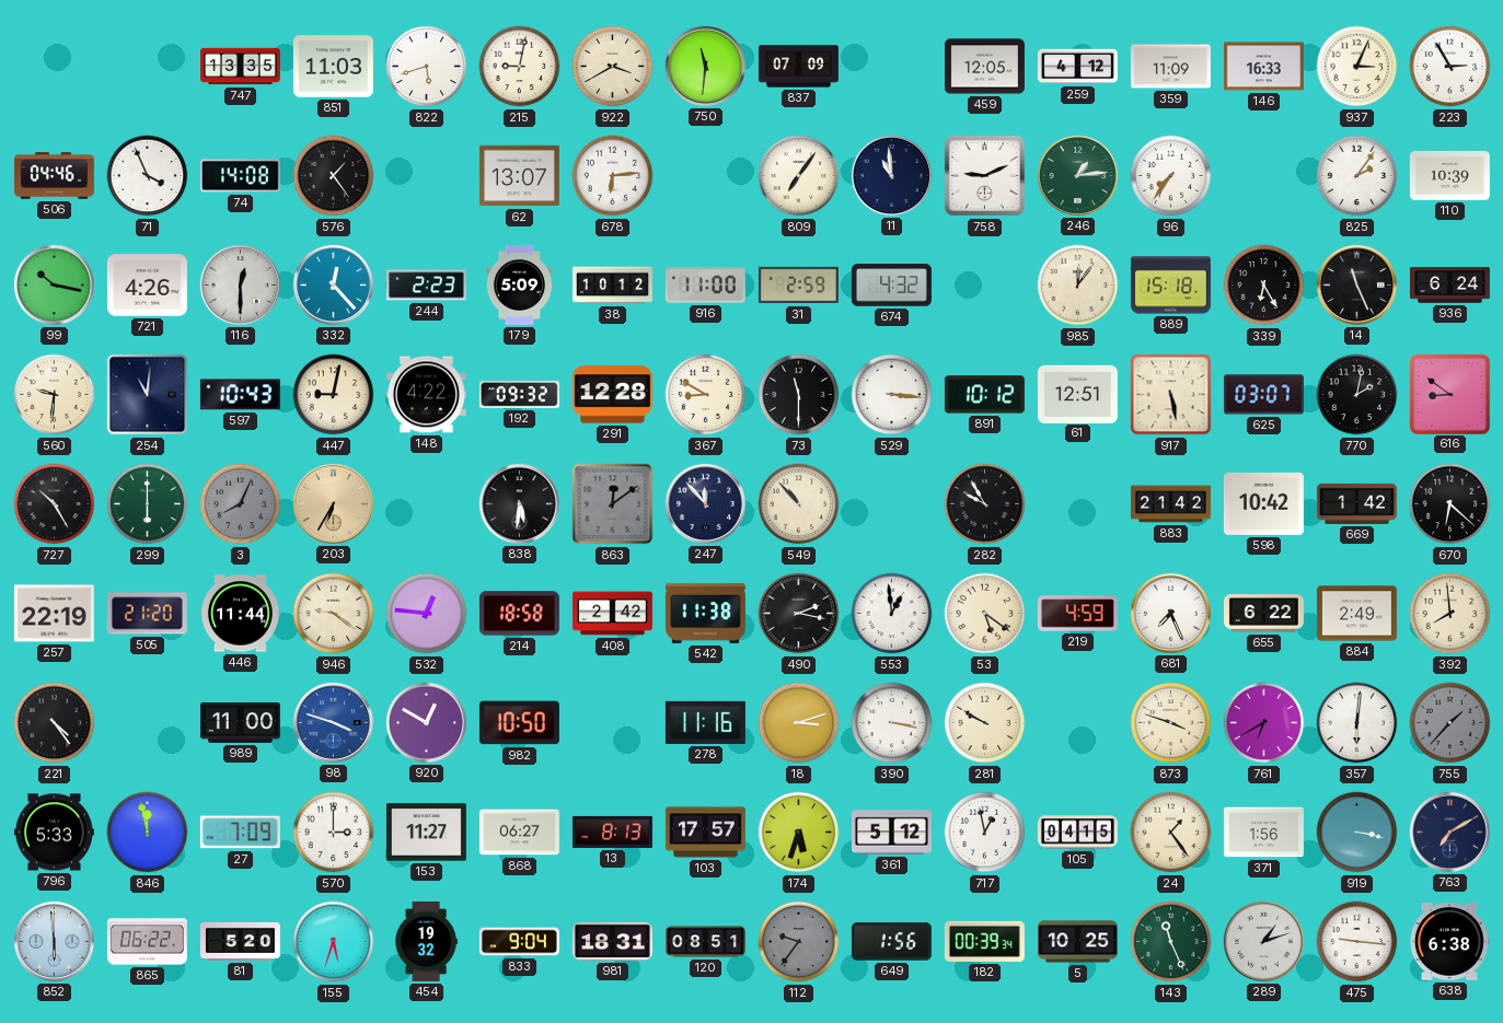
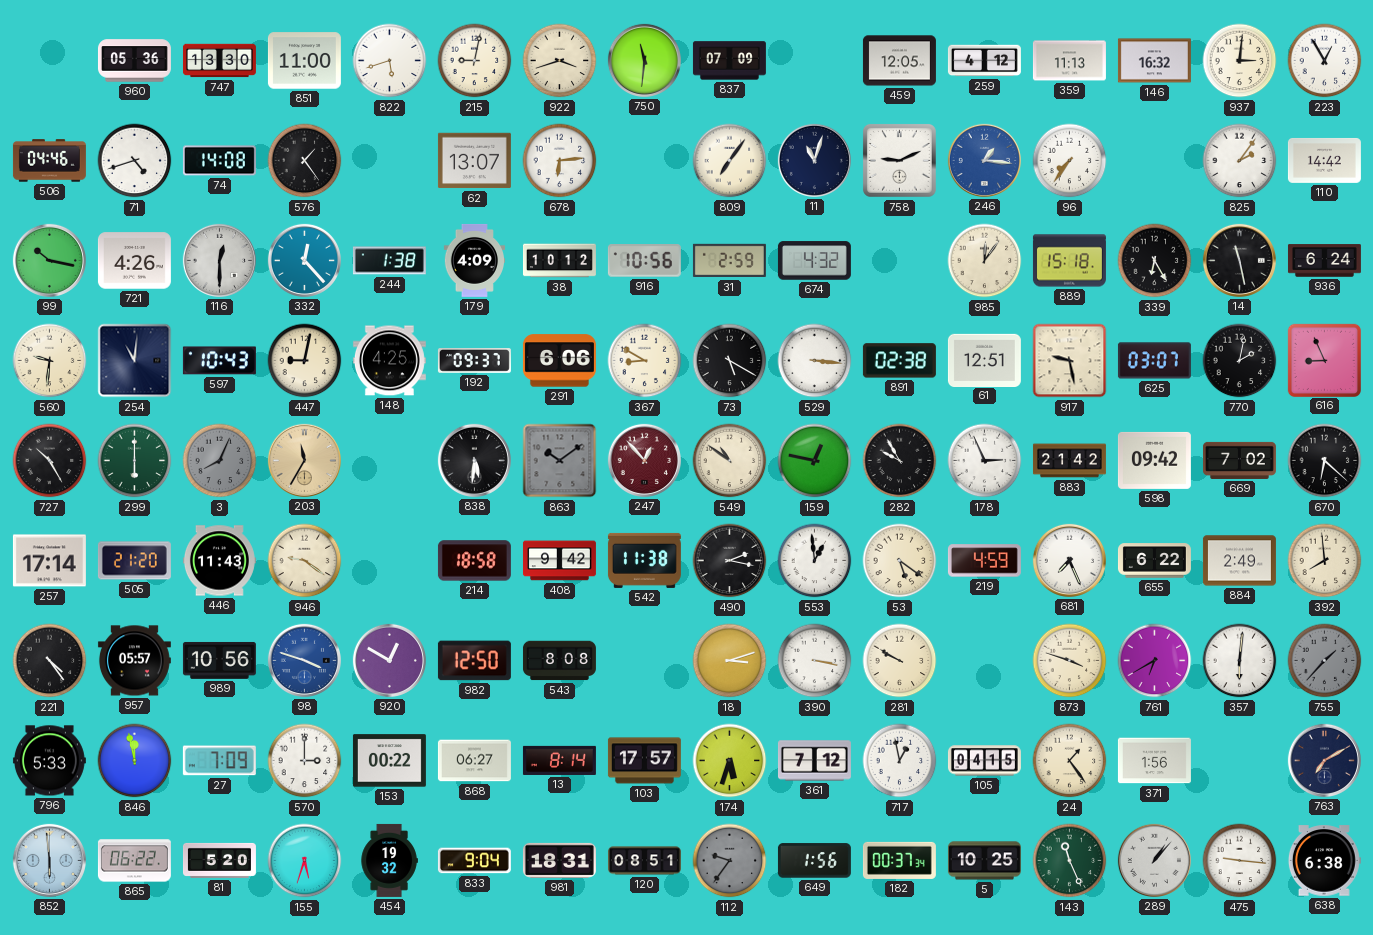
960: none -> 05:36 (134, 61)
747: 13:35 -> 13:30 (219, 61)
851: 11:03 -> 11:00 (304, 61)
922: 3:40 -> 3:42 (560, 61)
359: 11:09 -> 11:13 (1069, 61)
146: 16:33 -> 16:32 (1154, 61)
937: 3:04 -> 3:01 (1240, 61)
223: 2:55 -> 12:55 (1325, 61)
71: 3:56 -> 4:42 (135, 161)
11: 10:59 -> 11:03 (814, 160)
246: 1:14 -> 1:16 (984, 160)
246 dial: green -> blue (984, 160)
110: 10:39 -> 14:42 (1324, 160)
244: 2:23 -> 1:38 (389, 261)
179: 5:09 -> 4:09 (474, 260)
916: 11:00 -> 10:56 (644, 261)
14: 11:26 -> 11:28 (1239, 260)
148: 4:22 -> 4:25 (389, 361)
192: 09:32 -> 09:37 (474, 361)
291: 12:28 -> 6:06 (559, 361)
73: 11:30 -> 5:20 (730, 361)
891: 10:12 -> 02:38 (899, 361)
917: 5:28 -> 9:28 (1070, 361)
616: 8:51 -> 8:56 (1324, 360)
203: 6:35 -> 11:35 (304, 460)
863: 12:09 -> 10:09 (560, 461)
247: 11:53 -> 12:53 (644, 460)
247 dial: navy -> burgundy (644, 460)
549: 10:53 -> 10:51 (730, 461)
159: none -> 12:47 (815, 461)
178: none -> 2:56 (985, 461)
598: 10:42 -> 09:42 (1154, 460)
669: 1:42 -> 7:02 (1239, 460)
257: 22:19 -> 17:14 (49, 561)
446: 11:44 -> 11:43 (219, 561)
532: 12:46 -> none (427, 614)
408: 2:42 -> 9:42 (559, 561)
957: none -> 05:57 (134, 661)
989: 11:00 -> 10:56 (219, 660)
982: 10:50 -> 12:50 (474, 661)
543: none -> 8:08 (559, 661)
278: 11:16 -> none (705, 722)
153: 11:27 -> 00:22 (389, 761)
13: 8:13 -> 8:14 (559, 760)
361: 5:12 -> 7:12 (814, 761)
919: 3:17 -> none (1357, 833)
182: 00:39 -> 00:37 (899, 860)
289: 1:12 -> 1:07 (1154, 860)
